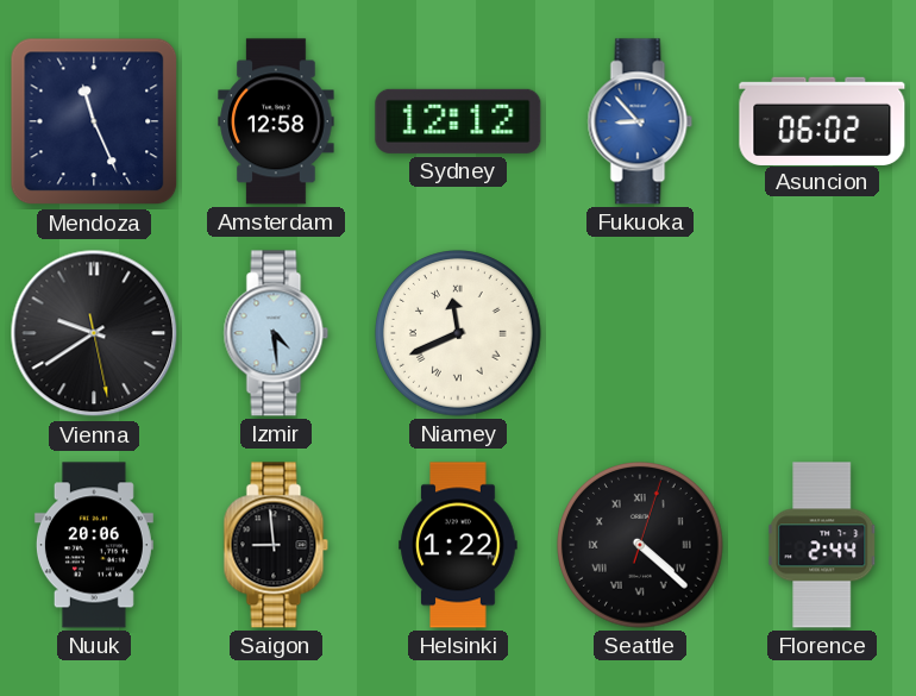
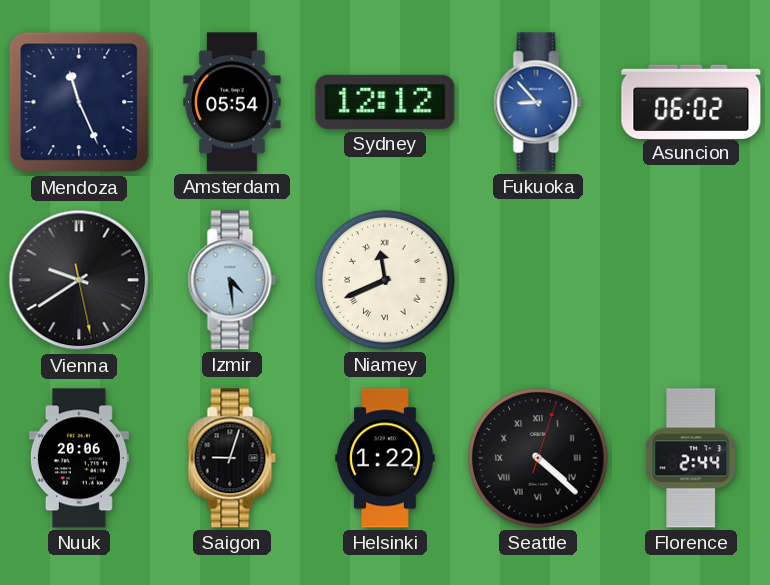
Amsterdam: 12:58 -> 05:54 (232, 102)
Saigon: 8:59 -> 9:03 (232, 458)
